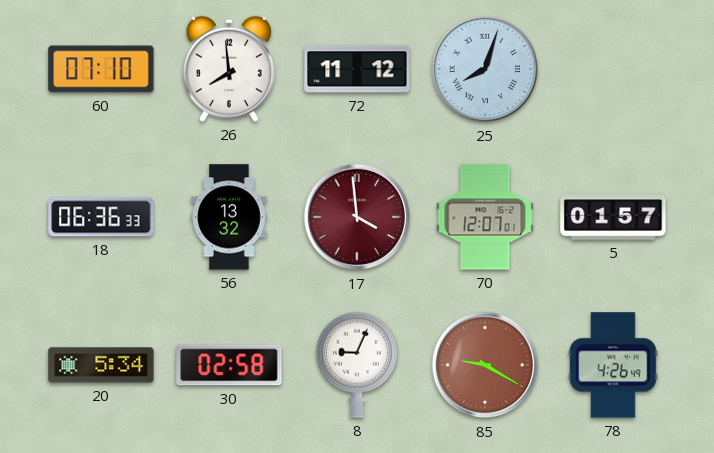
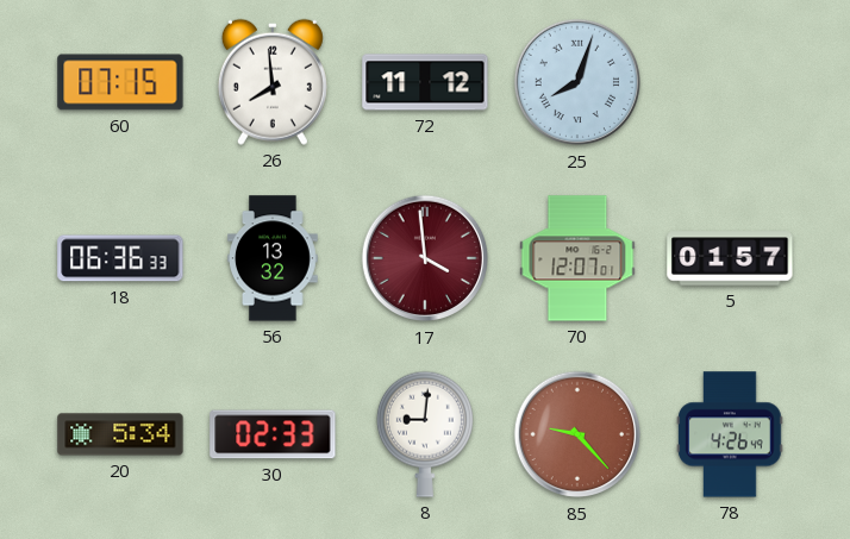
60: 07:10 -> 07:15 (120, 82)
30: 02:58 -> 02:33 (273, 434)
8: 9:04 -> 9:01 (425, 434)
85: 9:20 -> 9:23 (577, 434)
